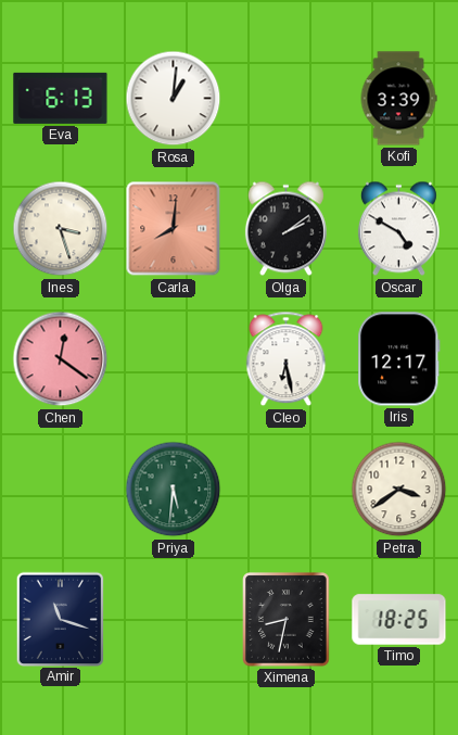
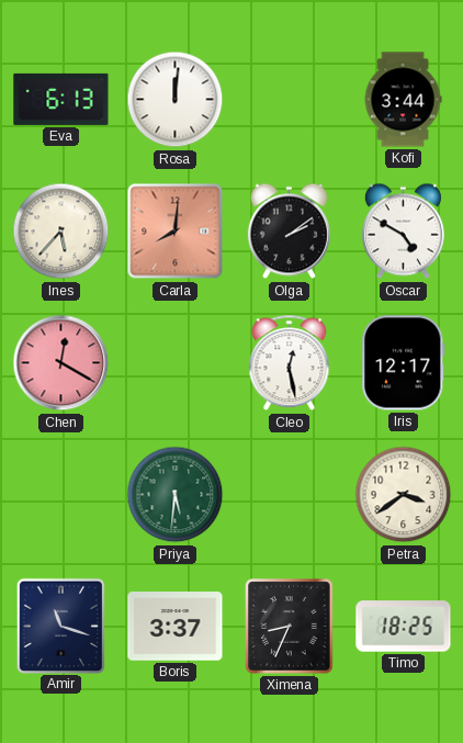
Rosa: 1:01 -> 12:01 (176, 100)
Kofi: 3:39 -> 3:44 (403, 100)
Ines: 3:27 -> 5:37 (61, 232)
Chen: 12:21 -> 12:20 (61, 363)
Cleo: 6:28 -> 12:28 (290, 363)
Boris: none -> 3:37 (176, 627)
Ximena: 8:32 -> 8:34 (290, 627)
